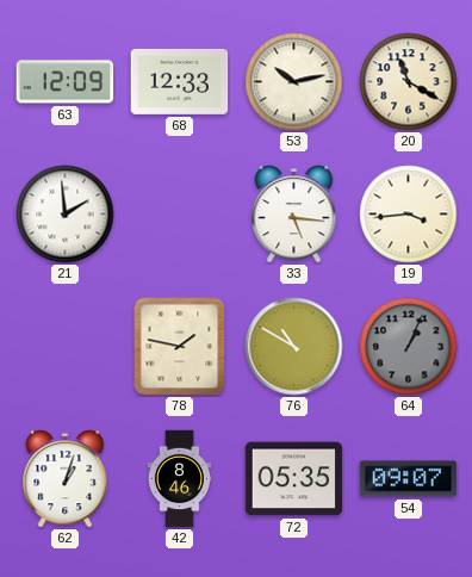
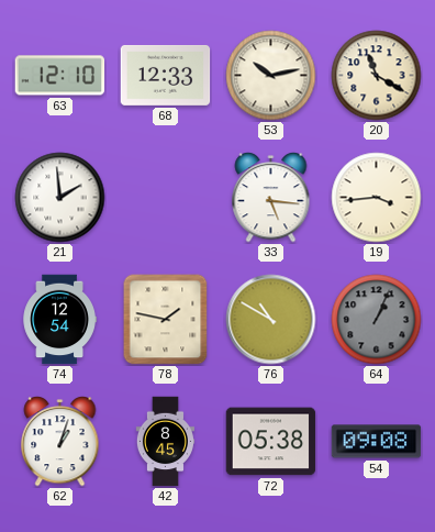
63: 12:09 -> 12:10 (60, 76)
74: none -> 12:54 (59, 320)
42: 8:46 -> 8:45 (165, 442)
72: 05:35 -> 05:38 (271, 442)
54: 09:07 -> 09:08 (377, 442)
